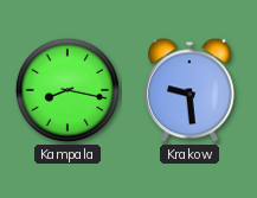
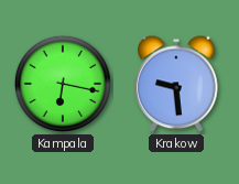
Kampala: 8:17 -> 6:17 (63, 84)
